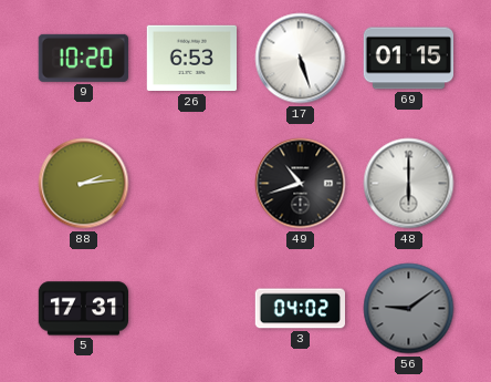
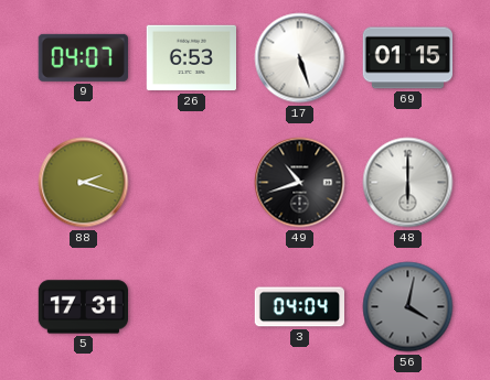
9: 10:20 -> 04:07 (83, 57)
88: 2:14 -> 2:18 (84, 183)
3: 04:02 -> 04:04 (299, 307)
56: 9:09 -> 4:02 (408, 307)
